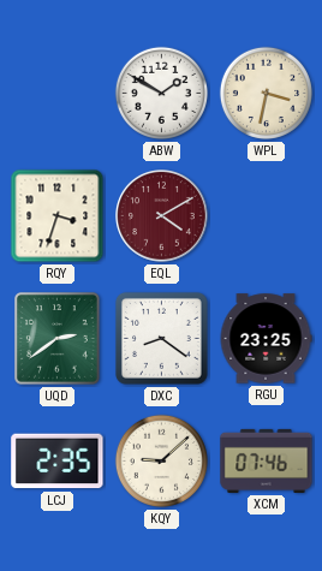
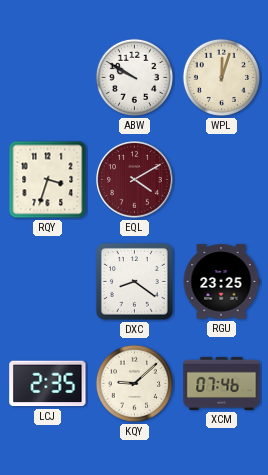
ABW: 1:50 -> 9:50 (134, 77)
WPL: 3:32 -> 12:03 (221, 77)
UQD: 2:39 -> none (58, 339)
